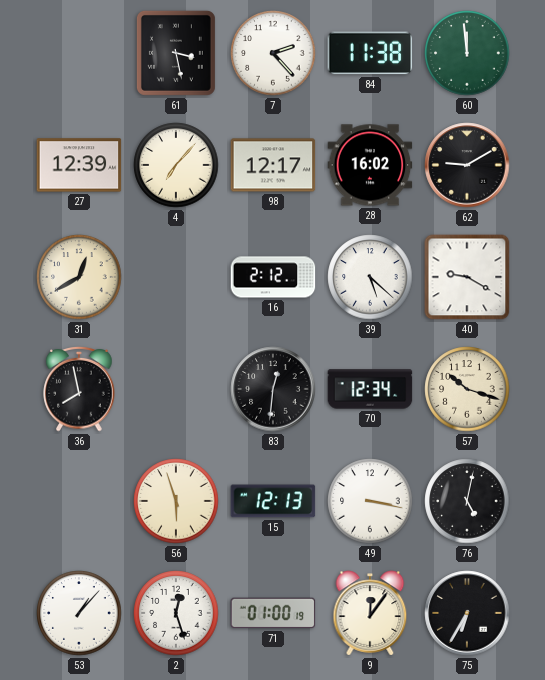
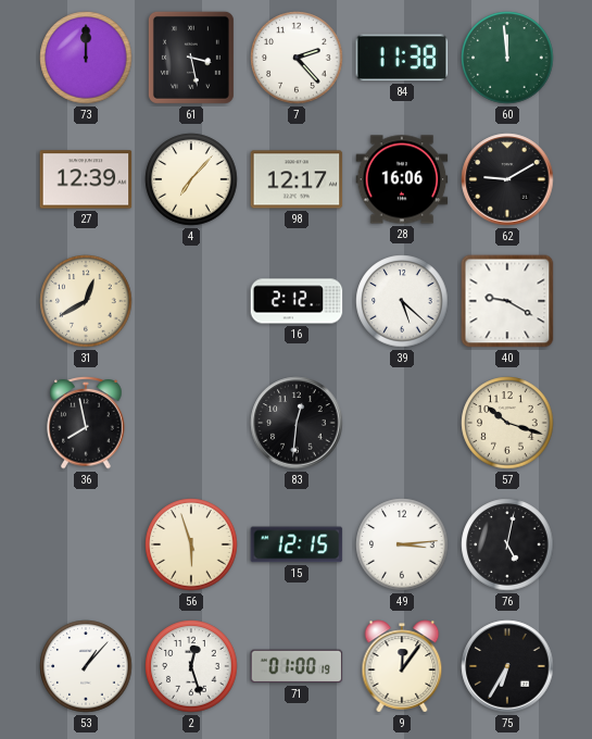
73: none -> 12:00 (86, 58)
28: 16:02 -> 16:06 (402, 179)
70: 12:34 -> none (370, 389)
15: 12:13 -> 12:15 (297, 544)
49: 3:17 -> 3:14 (402, 544)
